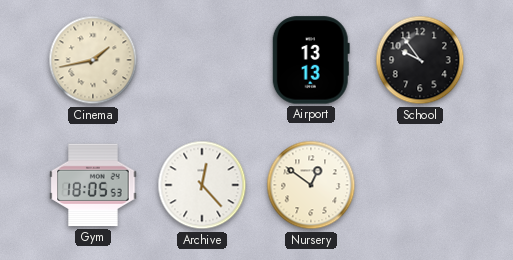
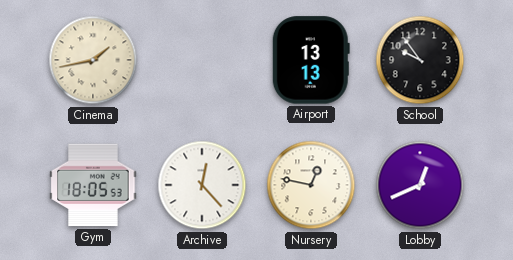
Nursery: 12:51 -> 12:47 (311, 185)
Lobby: none -> 12:41 (420, 185)
